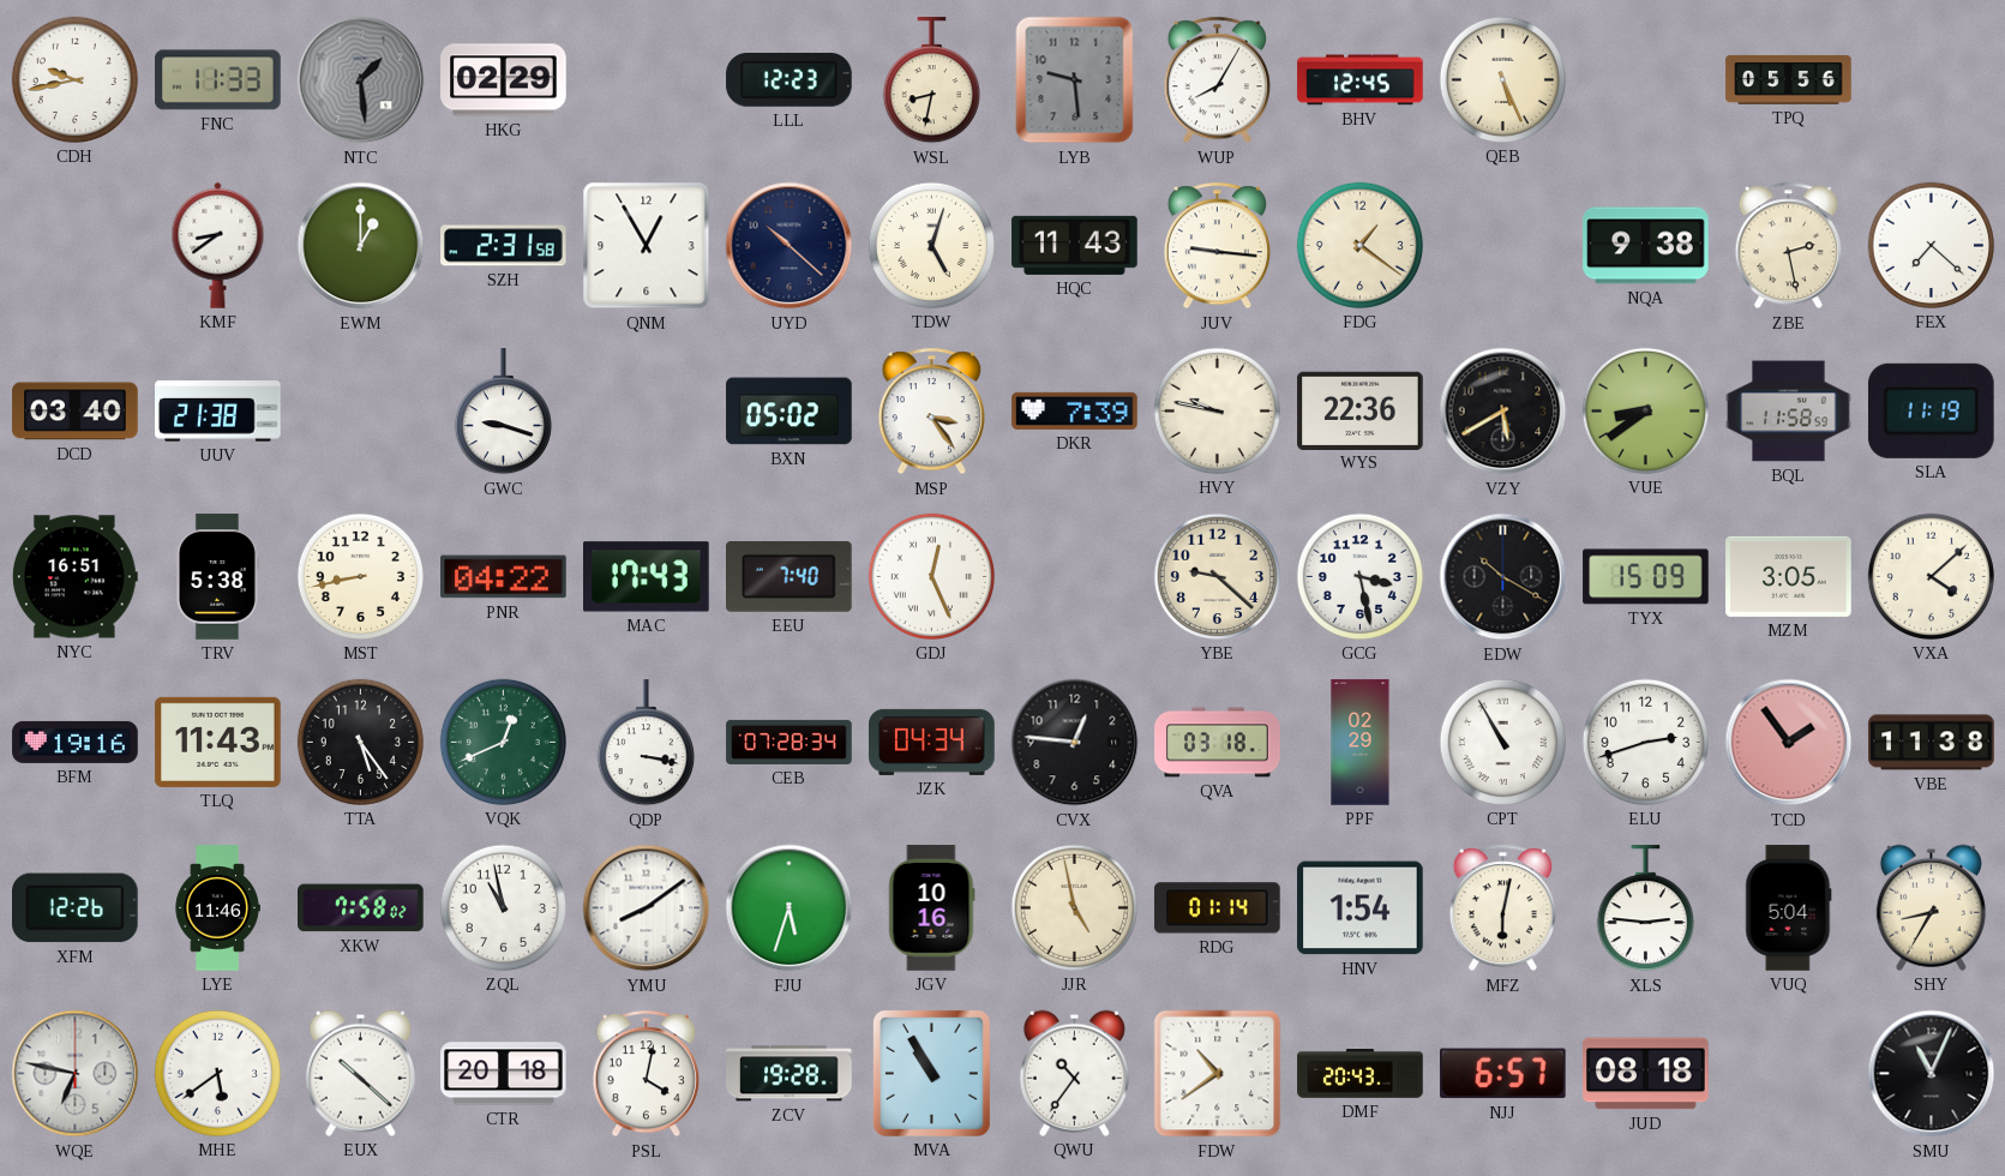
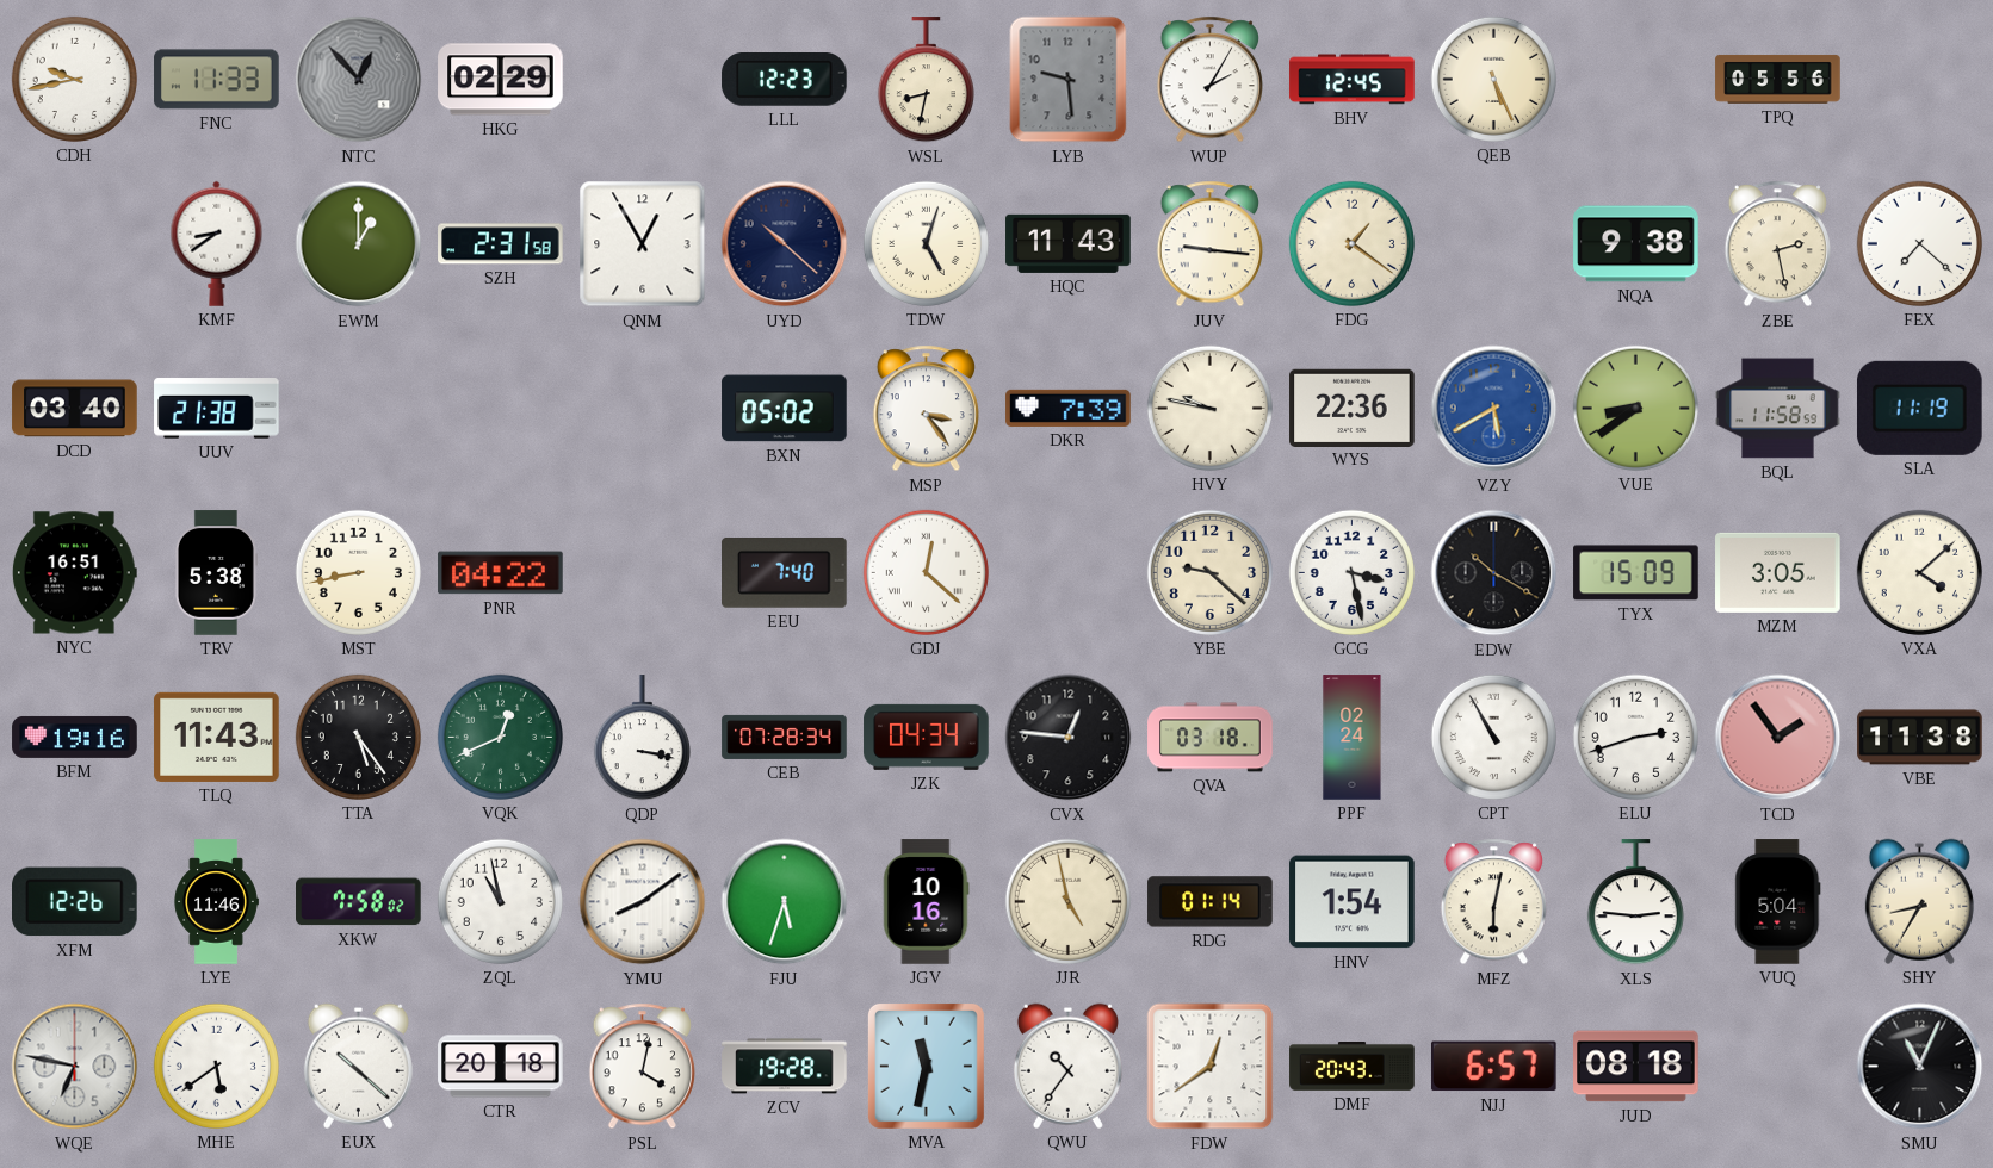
NTC: 1:29 -> 12:53 (359, 80)
WUP: 8:05 -> 2:05 (1209, 80)
GWC: 9:18 -> none (503, 412)
VZY dial: black -> blue (1494, 409)
MAC: 17:43 -> none (647, 577)
GDJ: 12:26 -> 12:22 (926, 572)
PPF: 02:29 -> 02:24 (1353, 738)
MVA: 10:55 -> 11:32 (926, 1066)
FDW: 10:39 -> 12:39 (1211, 1067)
